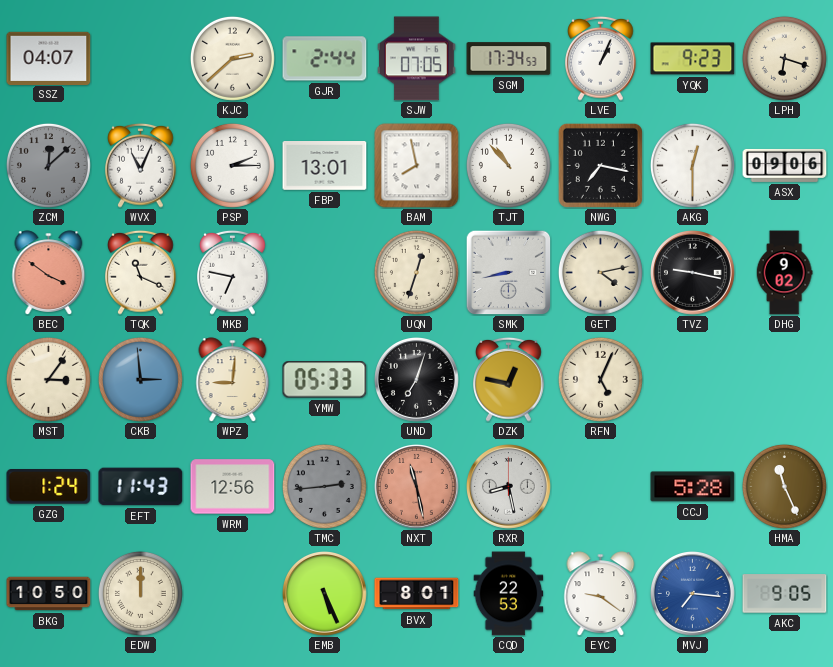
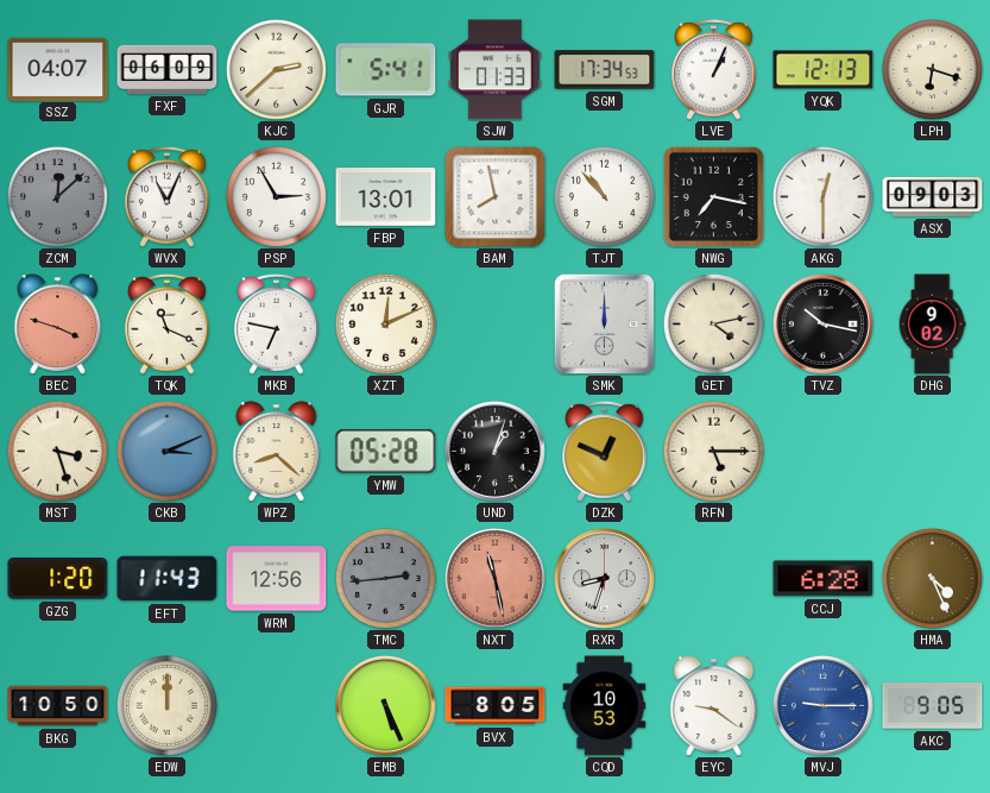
FXF: none -> 06:09 (168, 69)
GJR: 2:44 -> 5:41 (386, 70)
SJW: 07:05 -> 01:33 (496, 70)
YQK: 9:23 -> 12:13 (824, 70)
PSP: 2:15 -> 2:55 (276, 196)
ASX: 09:06 -> 09:03 (933, 196)
BEC: 3:51 -> 3:48 (58, 325)
XZT: none -> 12:11 (385, 323)
UQN: 12:33 -> none (416, 272)
SMK: 8:43 -> 12:00 (604, 323)
TVZ: 9:17 -> 10:17 (824, 325)
MST: 3:06 -> 3:27 (57, 451)
CKB: 2:59 -> 3:11 (166, 451)
WPZ: 9:01 -> 8:22 (277, 452)
YMW: 05:33 -> 05:28 (386, 452)
UND: 7:03 -> 1:03 (496, 452)
DZK: 12:47 -> 12:49 (605, 451)
RFN: 5:04 -> 5:15 (713, 451)
GZG: 1:24 -> 1:20 (58, 579)
RXR: 8:28 -> 8:33 (605, 579)
CCJ: 5:28 -> 6:28 (824, 579)
HMA: 11:26 -> 4:26 (932, 578)
BVX: 8:01 -> 8:05 (496, 706)
CQD: 22:53 -> 10:53 (605, 706)
MVJ: 7:16 -> 9:15 (824, 706)
